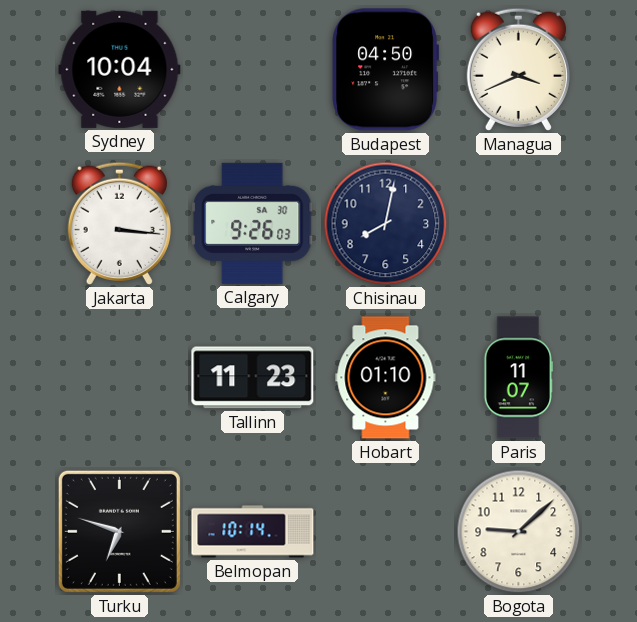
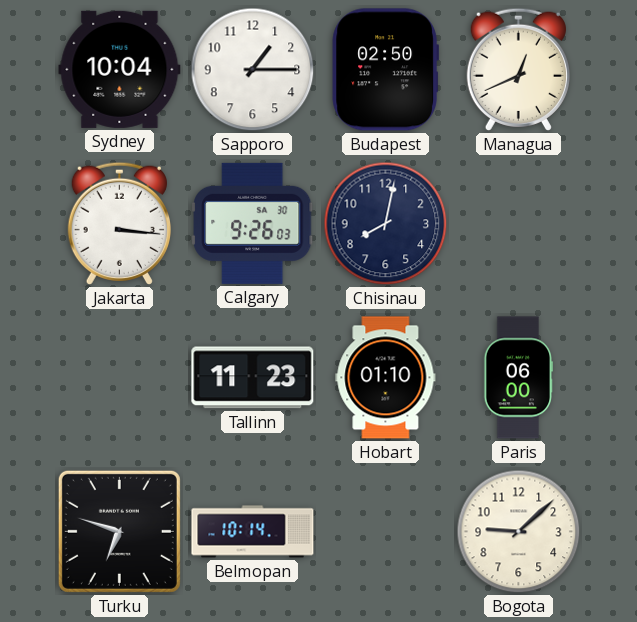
Sapporo: none -> 1:15 (253, 70)
Budapest: 04:50 -> 02:50 (385, 70)
Managua: 3:41 -> 12:41 (518, 69)
Paris: 11:07 -> 06:00 (518, 378)
